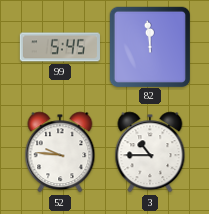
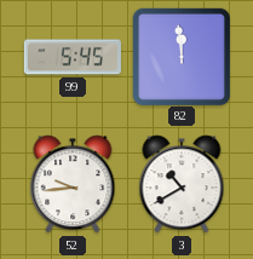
52: 9:46 -> 9:44 (73, 184)
3: 10:45 -> 10:40 (182, 184)
